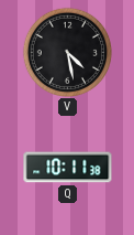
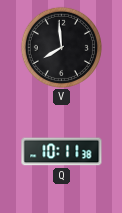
V: 4:28 -> 7:59 (61, 47)
